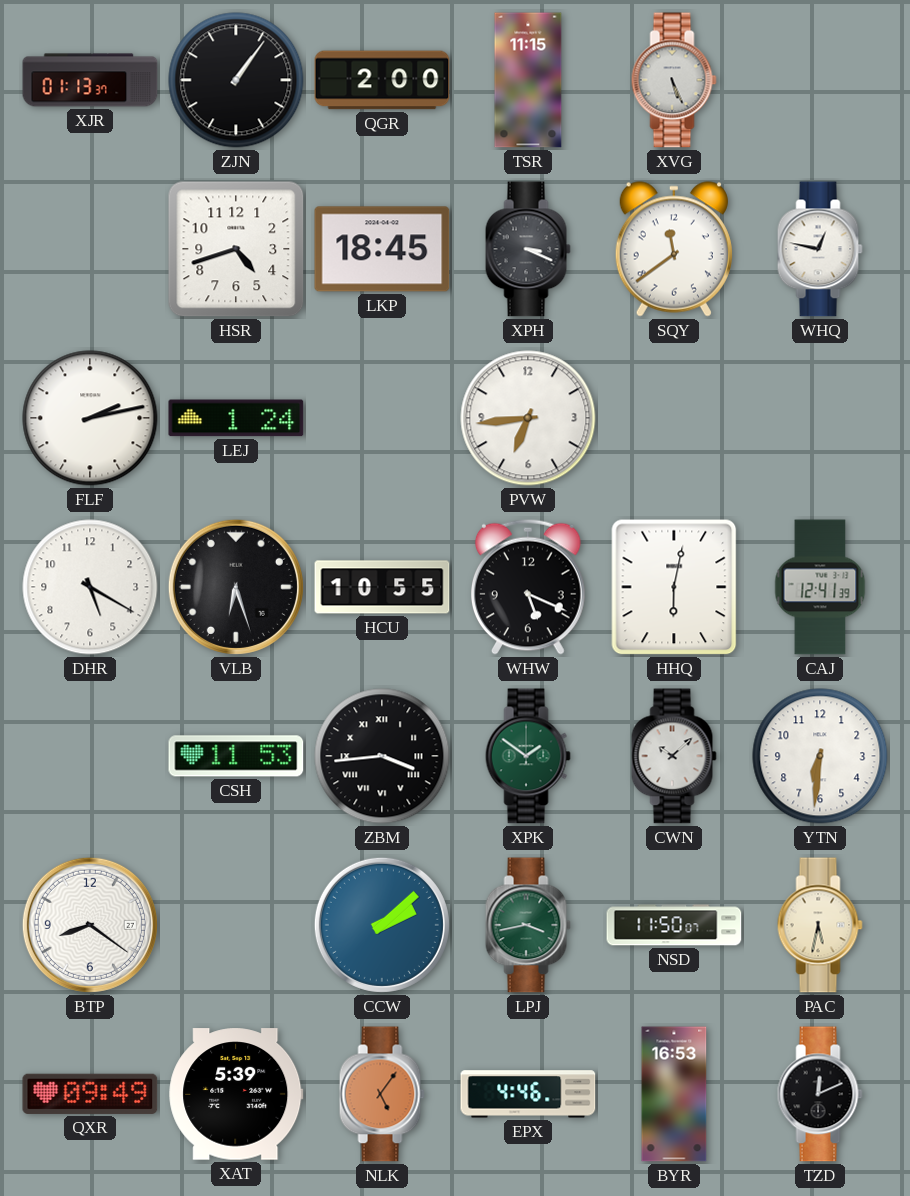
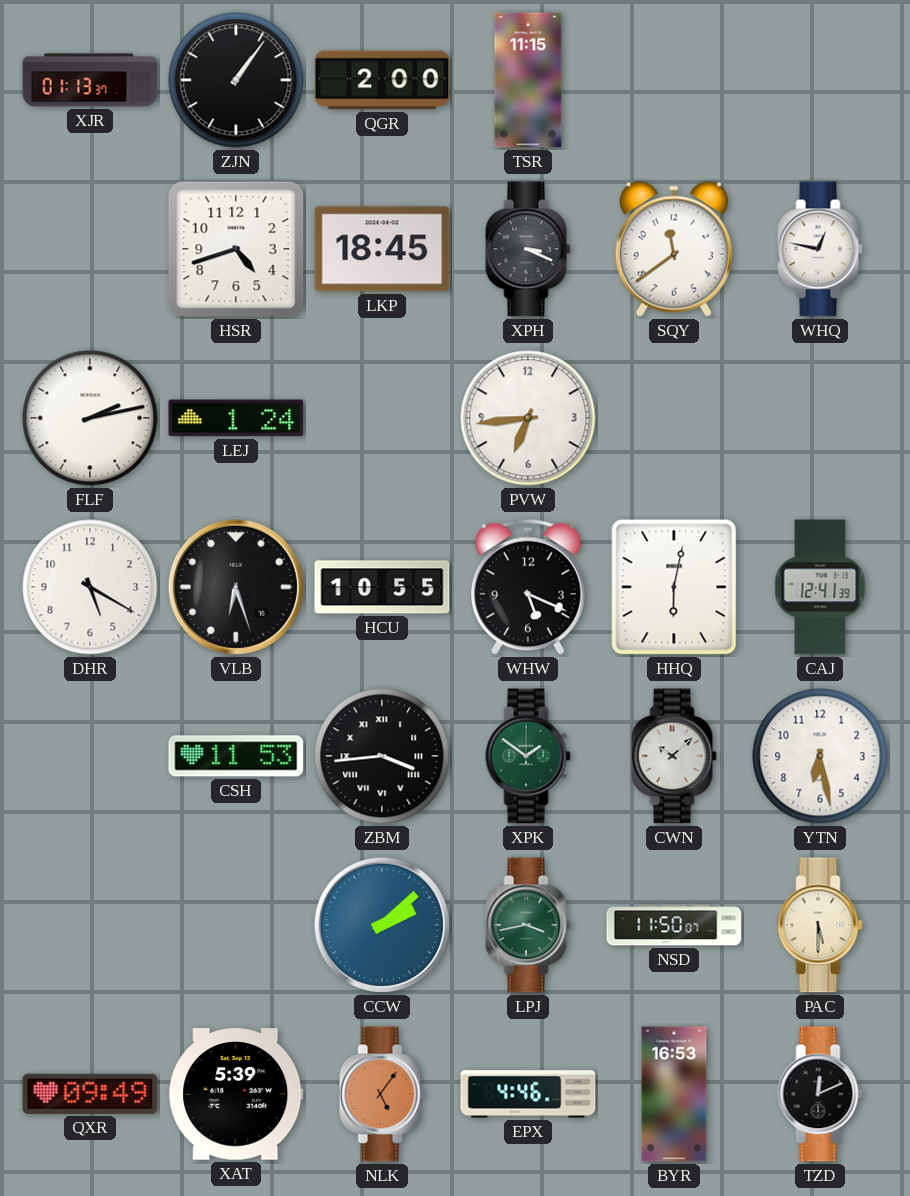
XVG: 5:26 -> none (674, 80)
YTN: 6:31 -> 6:28 (820, 756)
BTP: 8:21 -> none (90, 925)
PAC: 5:32 -> 5:30 (820, 925)
